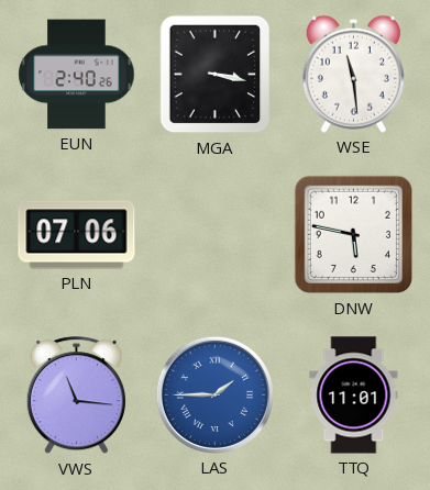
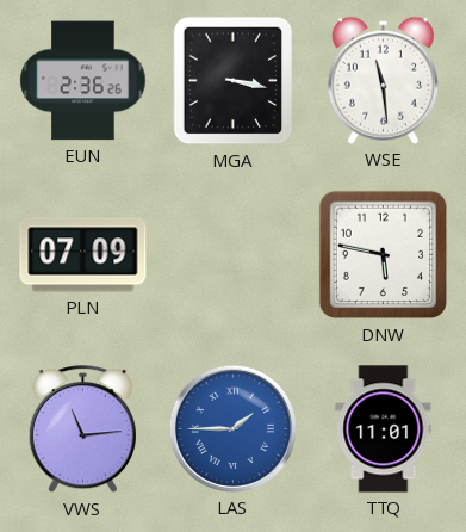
EUN: 2:40 -> 2:36 (83, 81)
PLN: 07:06 -> 07:09 (83, 255)
VWS: 11:16 -> 11:14 (82, 429)
